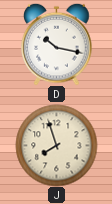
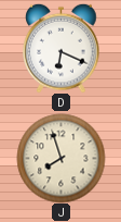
D: 10:17 -> 6:19 (62, 48)
